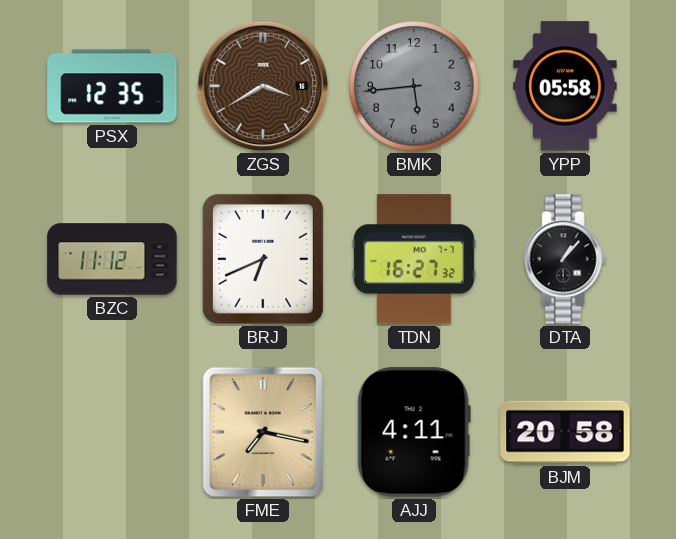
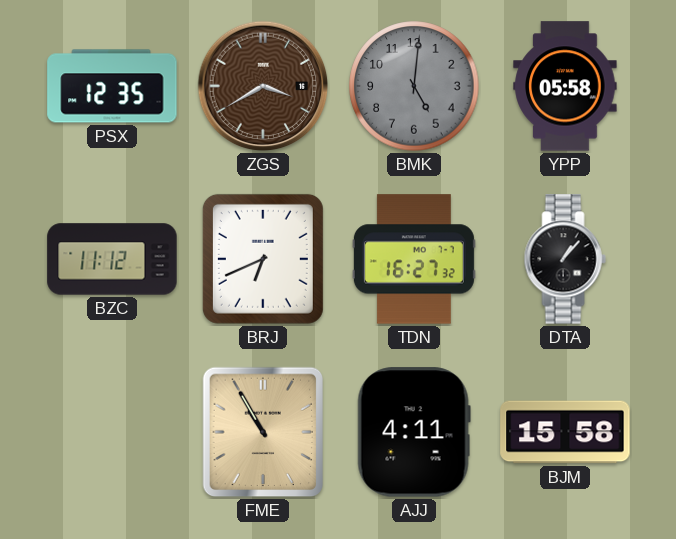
BMK: 5:44 -> 5:01 (414, 86)
FME: 7:17 -> 10:55 (263, 432)
BJM: 20:58 -> 15:58 (565, 432)
